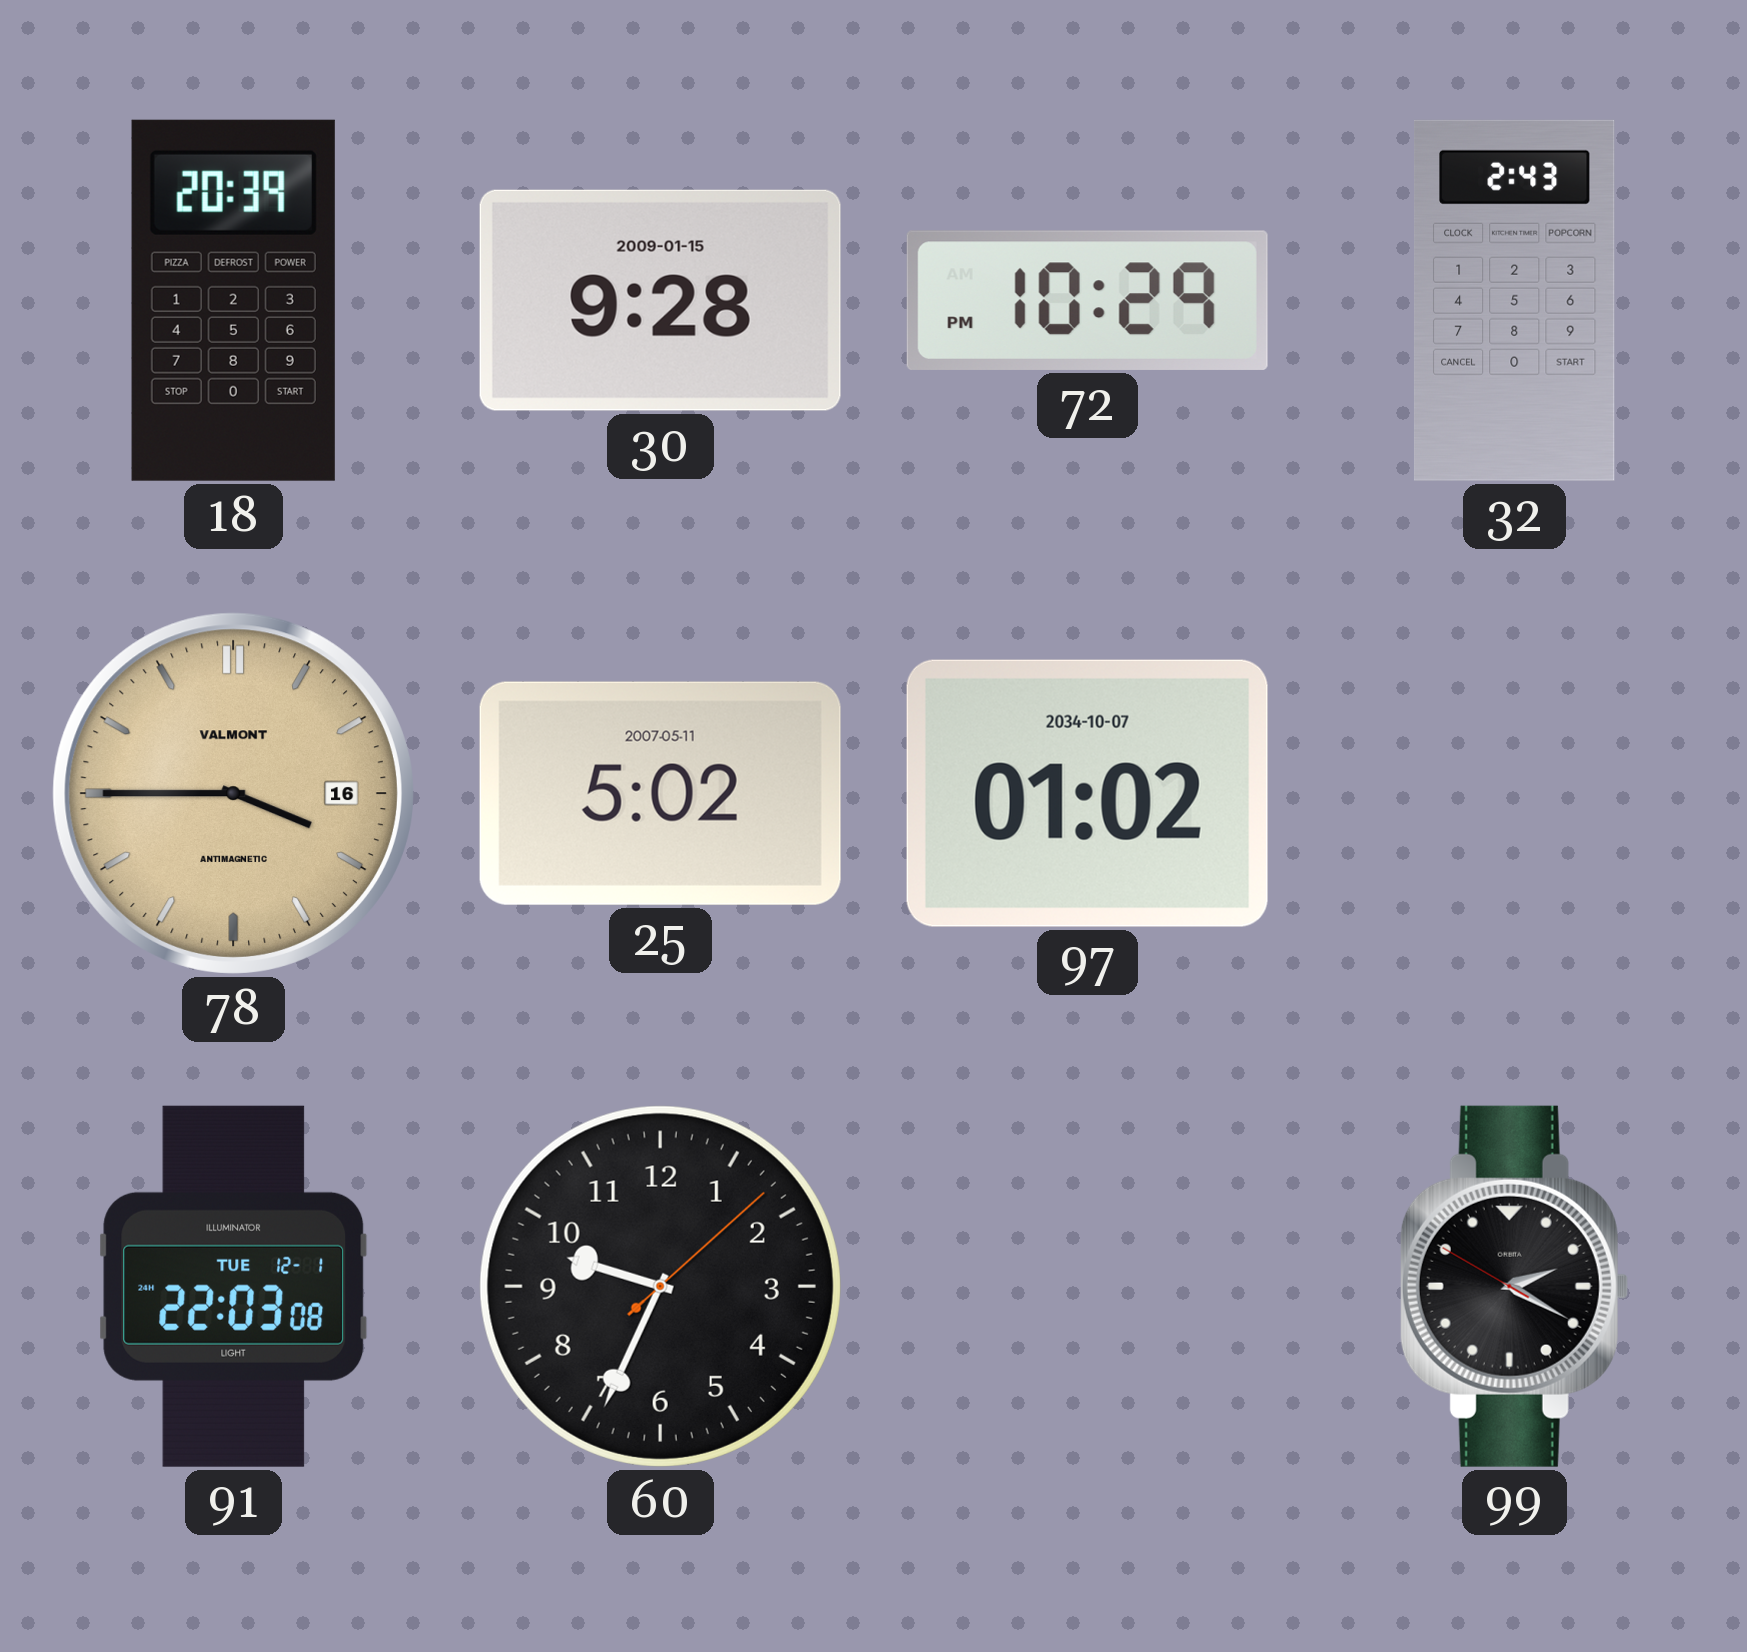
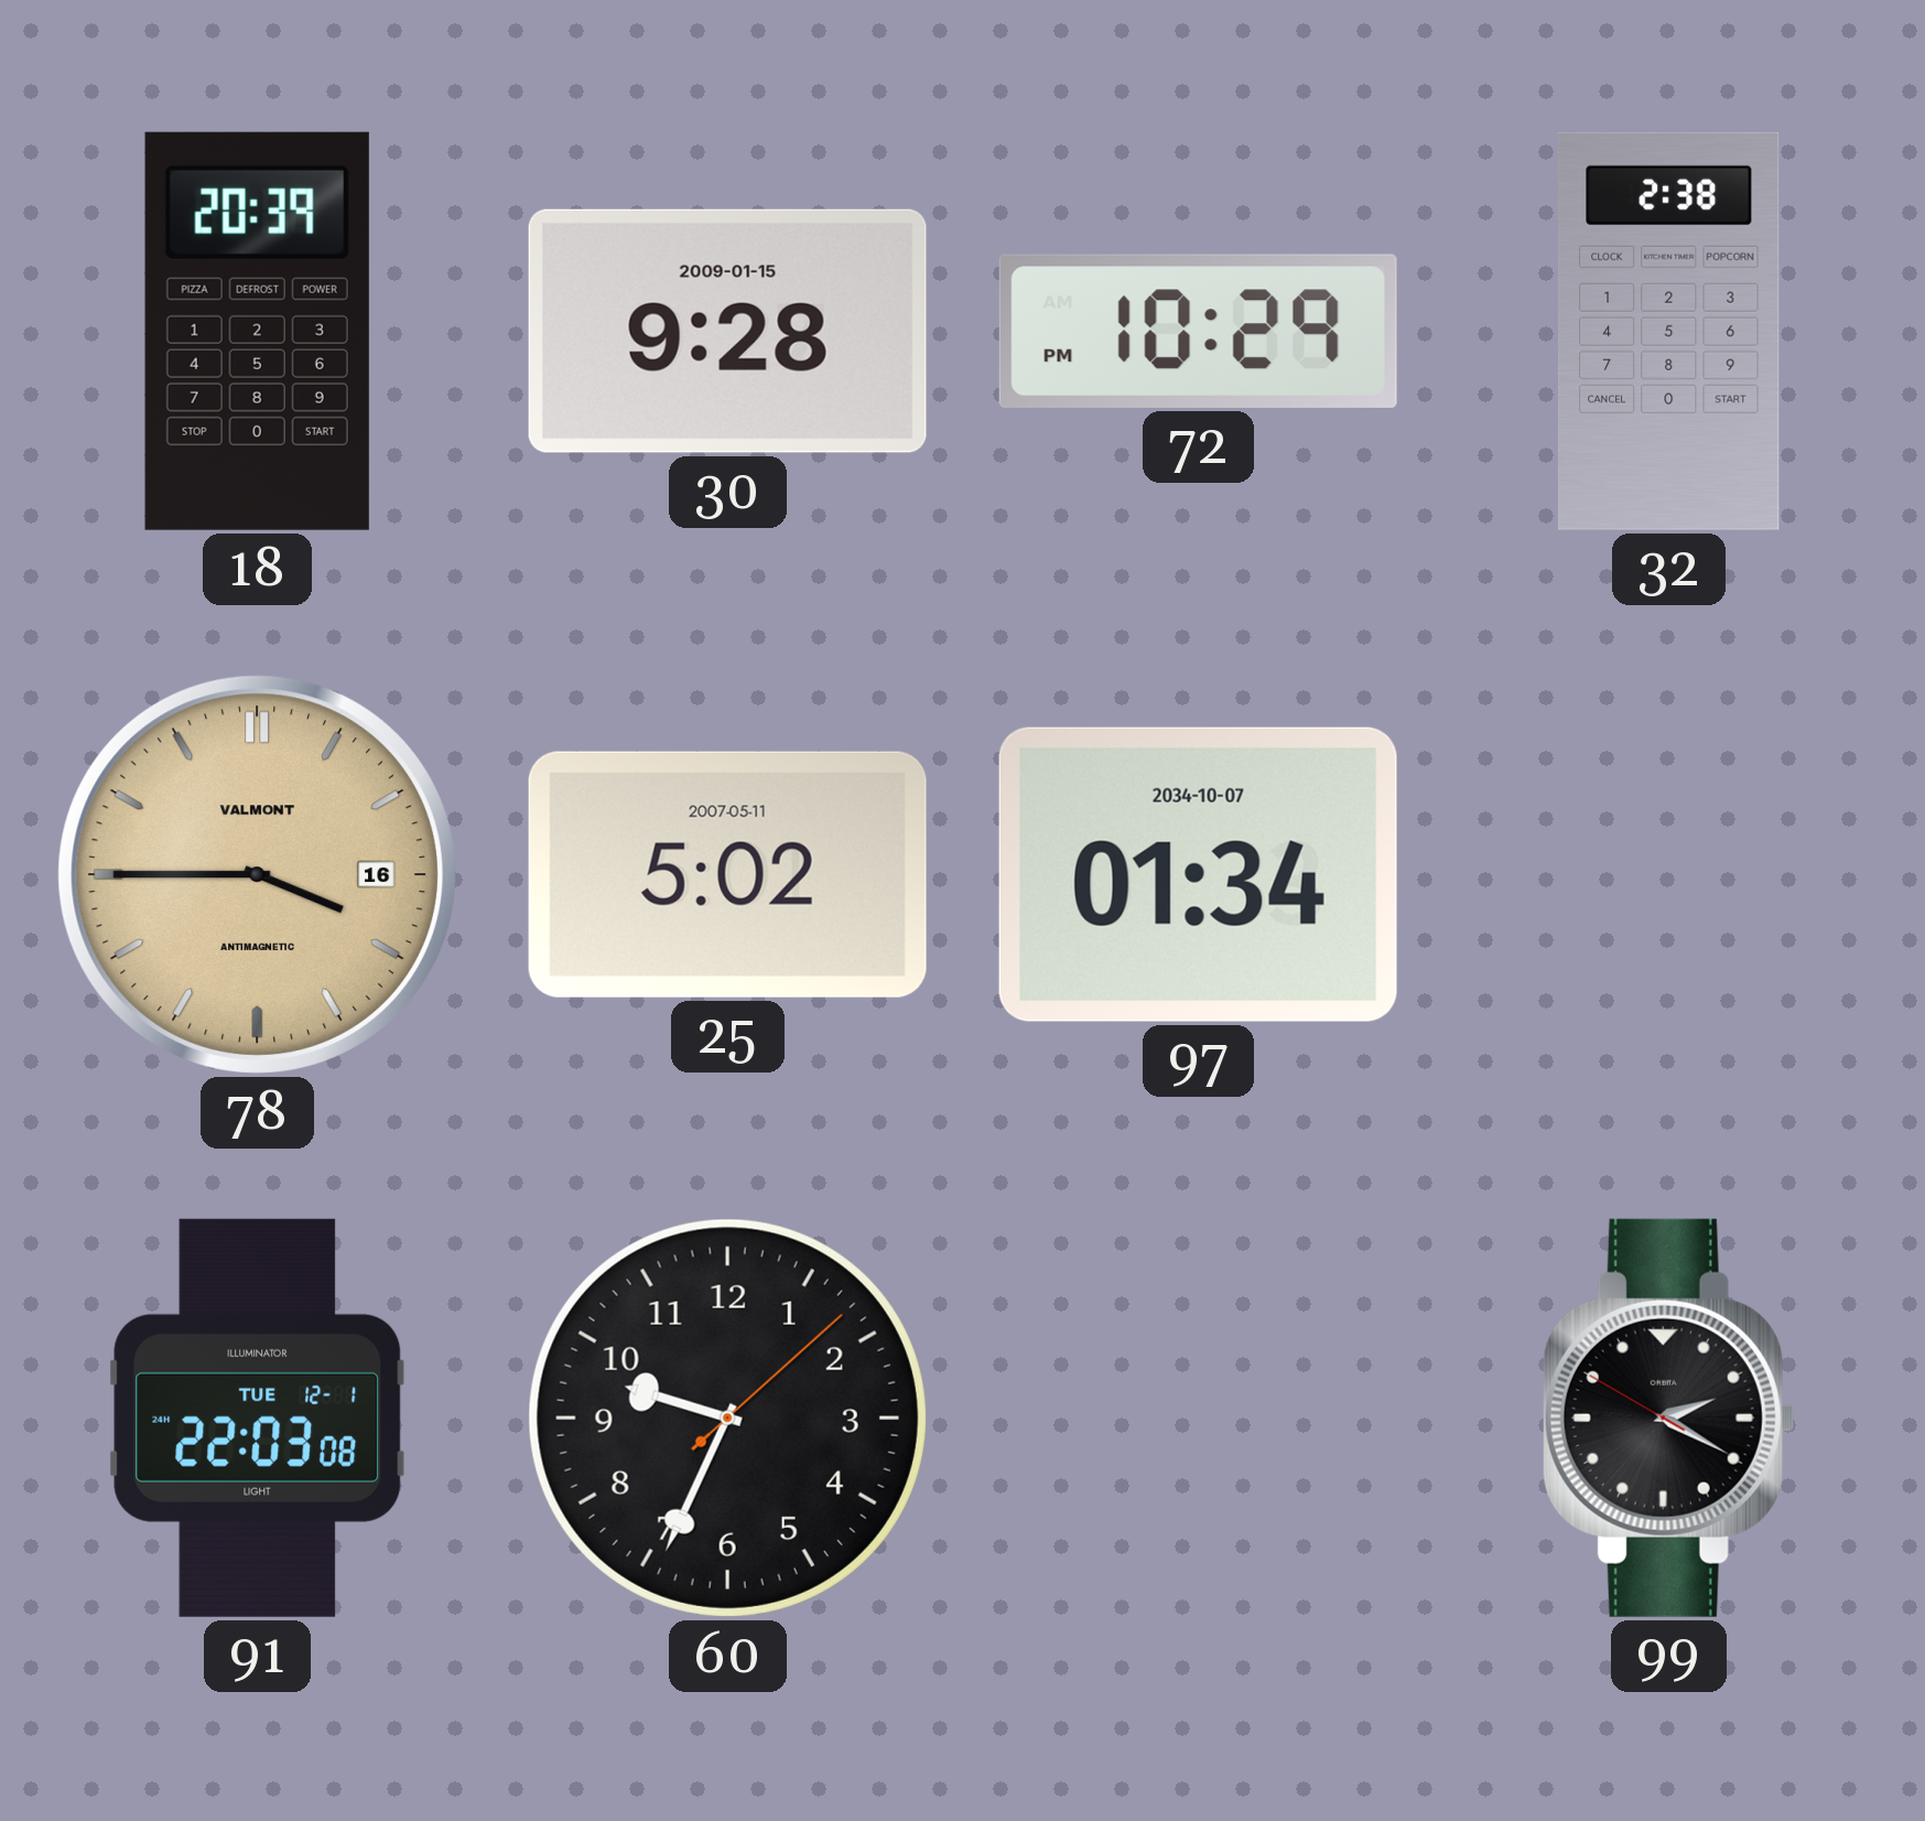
32: 2:43 -> 2:38 (1668, 331)
97: 01:02 -> 01:34 (1198, 874)
